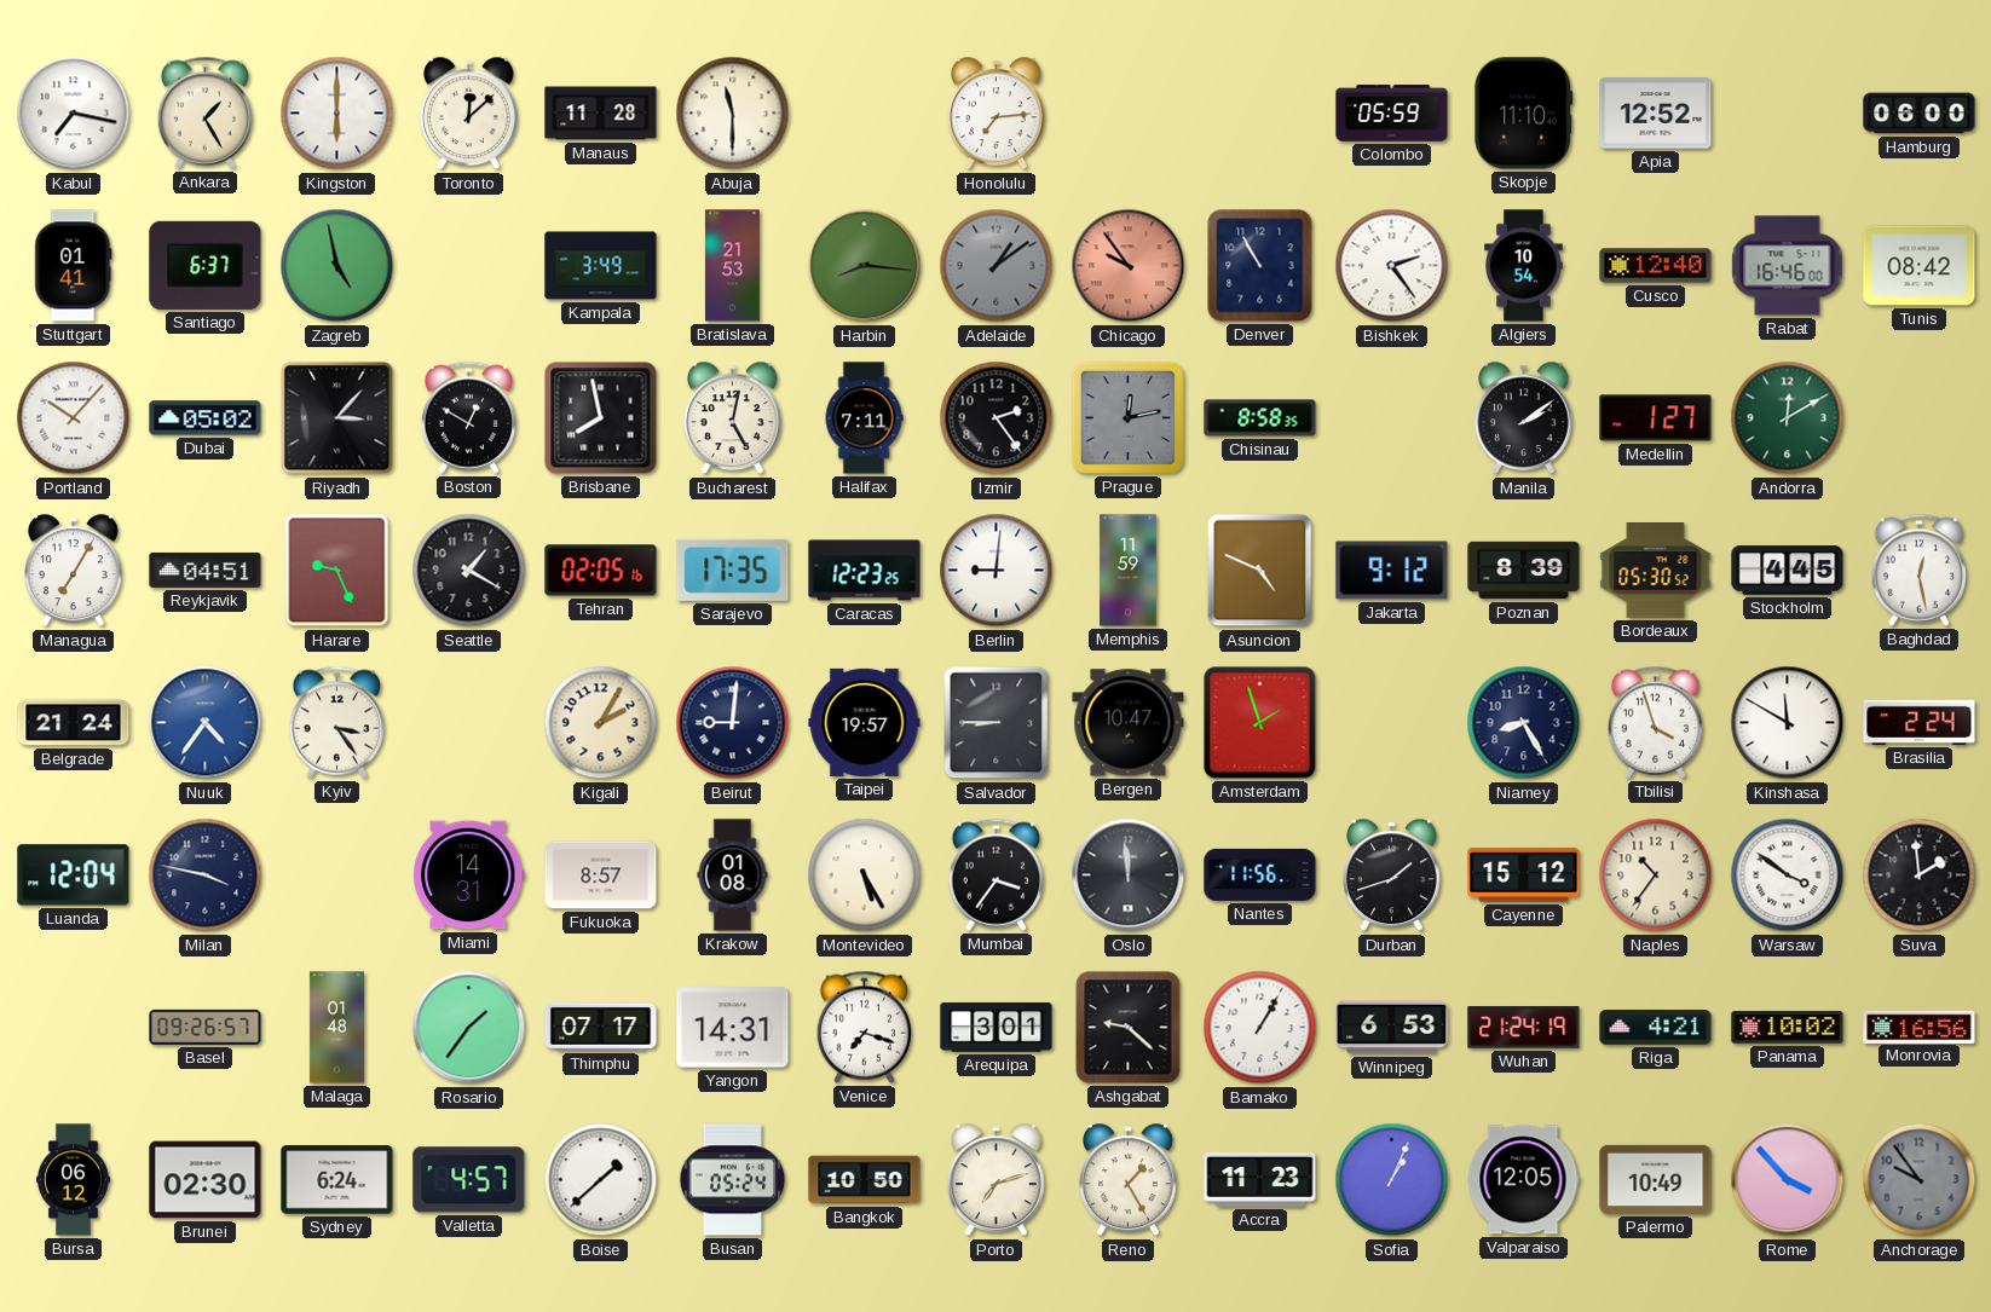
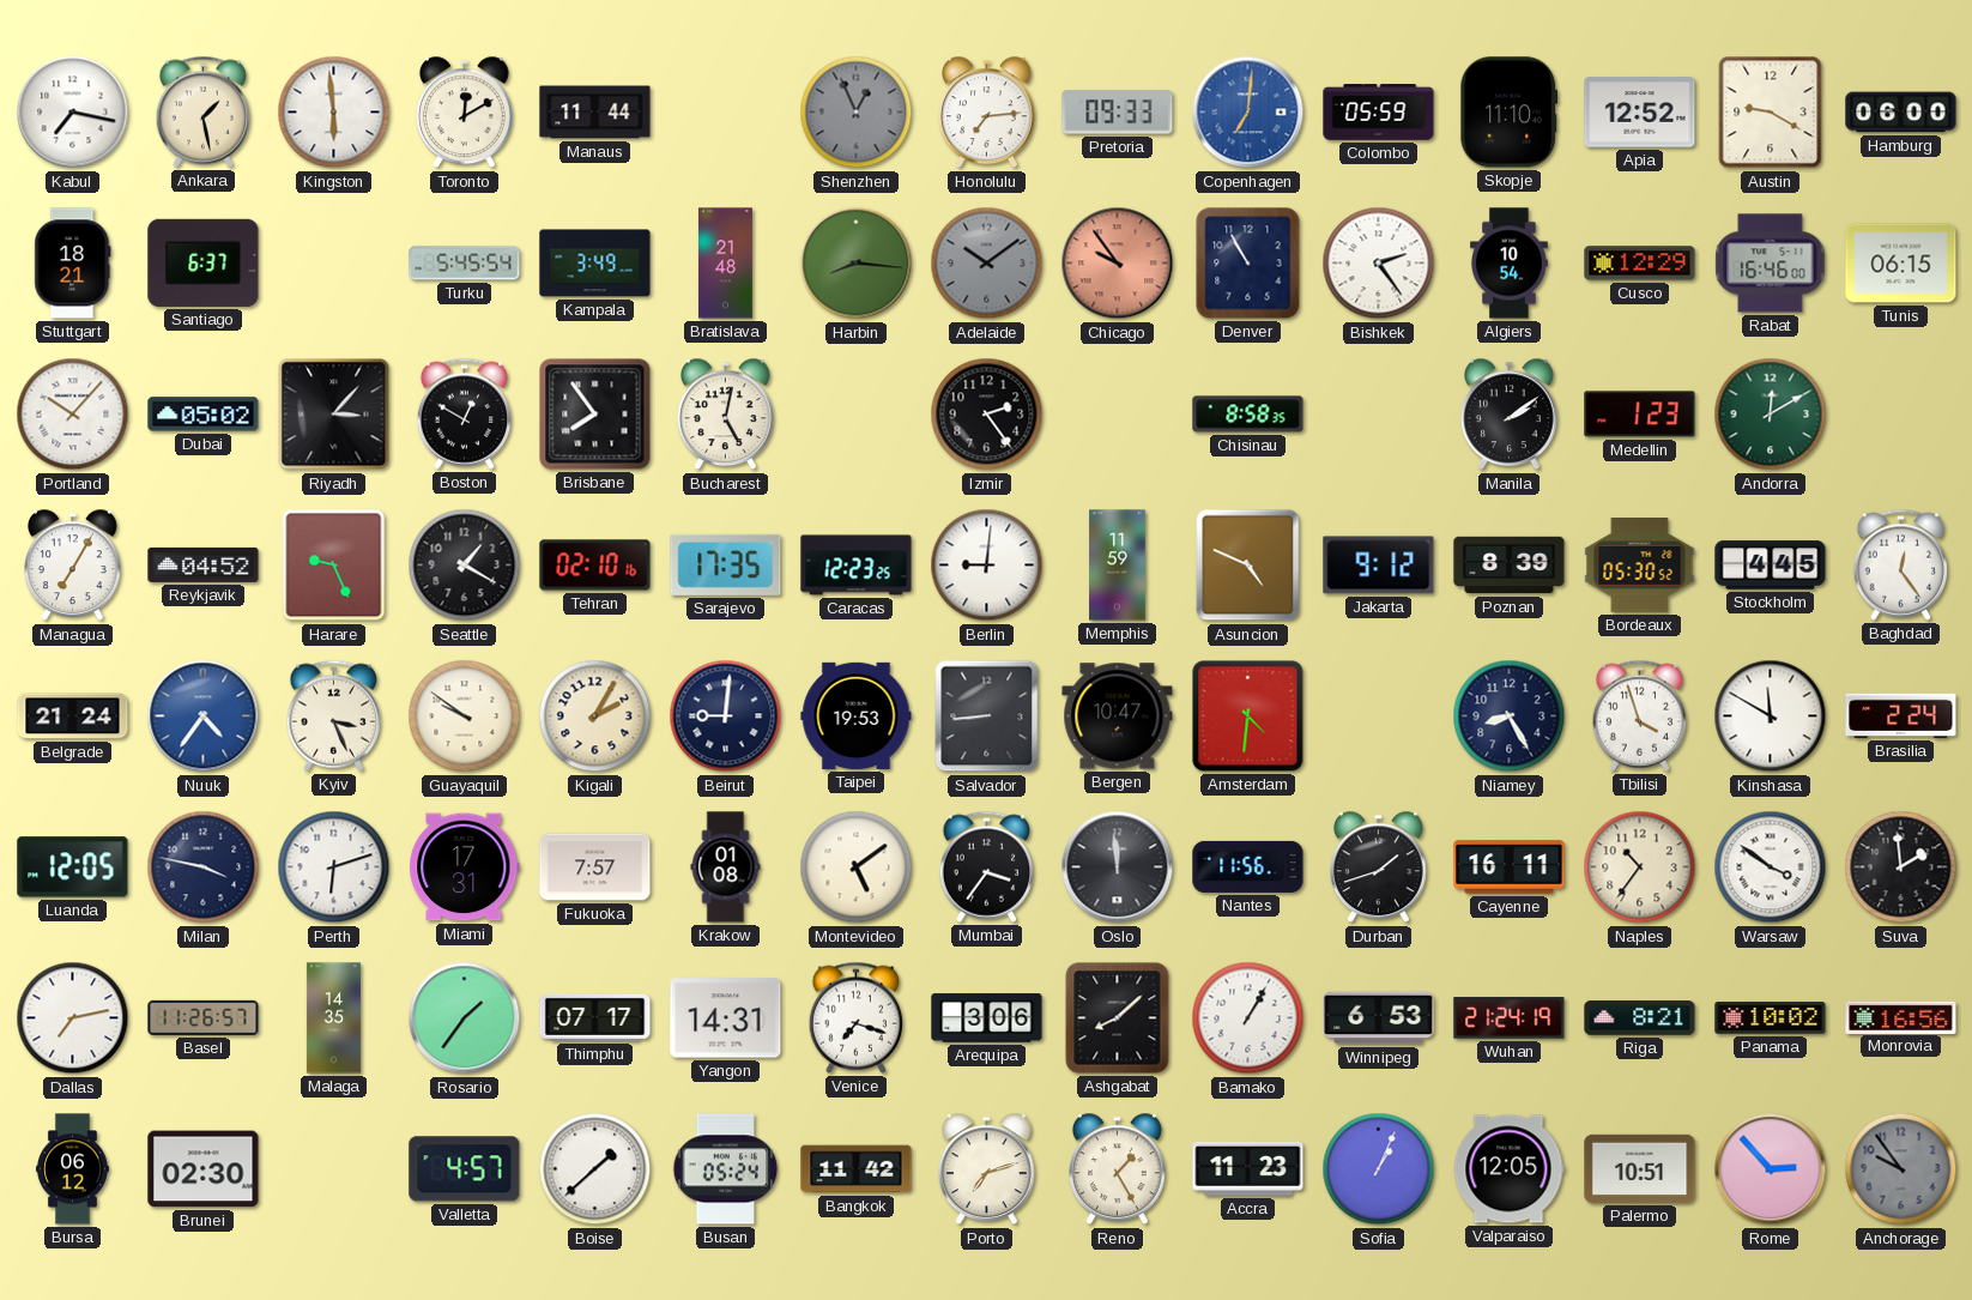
Ankara: 1:25 -> 1:28 (204, 111)
Kingston: 6:00 -> 5:59 (334, 113)
Toronto: 12:08 -> 12:10 (465, 113)
Manaus: 11:28 -> 11:44 (595, 113)
Abuja: 11:30 -> none (733, 114)
Shenzhen: none -> 12:56 (857, 113)
Pretoria: none -> 09:33 (1118, 113)
Copenhagen: none -> 7:01 (1248, 113)
Austin: none -> 9:20 (1771, 113)
Stuttgart: 01:41 -> 18:21 (73, 264)
Zagreb: 4:58 -> none (337, 266)
Turku: none -> 5:45 (465, 264)
Bratislava: 21:53 -> 21:48 (725, 264)
Adelaide: 1:09 -> 10:09 (987, 264)
Cusco: 12:40 -> 12:29 (1640, 264)
Tunis: 08:42 -> 06:15 (1901, 264)
Brisbane: 7:58 -> 7:54 (595, 415)
Halifax: 7:11 -> none (864, 418)
Prague: 12:13 -> none (1127, 417)
Medellin: 1:27 -> 1:23 (1640, 415)
Reykjavik: 04:51 -> 04:52 (204, 564)
Tehran: 02:05 -> 02:10 (595, 566)
Baghdad: 12:28 -> 12:24 (1901, 564)
Kyiv: 3:24 -> 3:26 (334, 715)
Guayaquil: none -> 9:51 (465, 716)
Taipei: 19:57 -> 19:53 (857, 715)
Salvador: 8:45 -> 8:44 (987, 716)
Amsterdam: 1:57 -> 4:31 (1248, 716)
Luanda: 12:04 -> 12:05 (73, 867)
Perth: none -> 6:12 (334, 867)
Miami: 14:31 -> 17:31 (465, 867)
Fukuoka: 8:57 -> 7:57 (595, 867)
Montevideo: 5:25 -> 5:09 (857, 867)
Cayenne: 15:12 -> 16:11 (1510, 867)
Dallas: none -> 7:13 (73, 1018)
Basel: 09:26 -> 11:26 (204, 1017)
Malaga: 01:48 -> 14:35 (333, 1018)
Arequipa: 3:01 -> 3:06 (987, 1018)
Ashgabat: 9:22 -> 8:08 (1118, 1018)
Riga: 4:21 -> 8:21 (1640, 1018)
Sydney: 6:24 -> none (337, 1180)
Bangkok: 10:50 -> 11:42 (857, 1169)
Palermo: 10:49 -> 10:51 (1640, 1168)
Rome: 3:53 -> 2:53 (1771, 1169)
